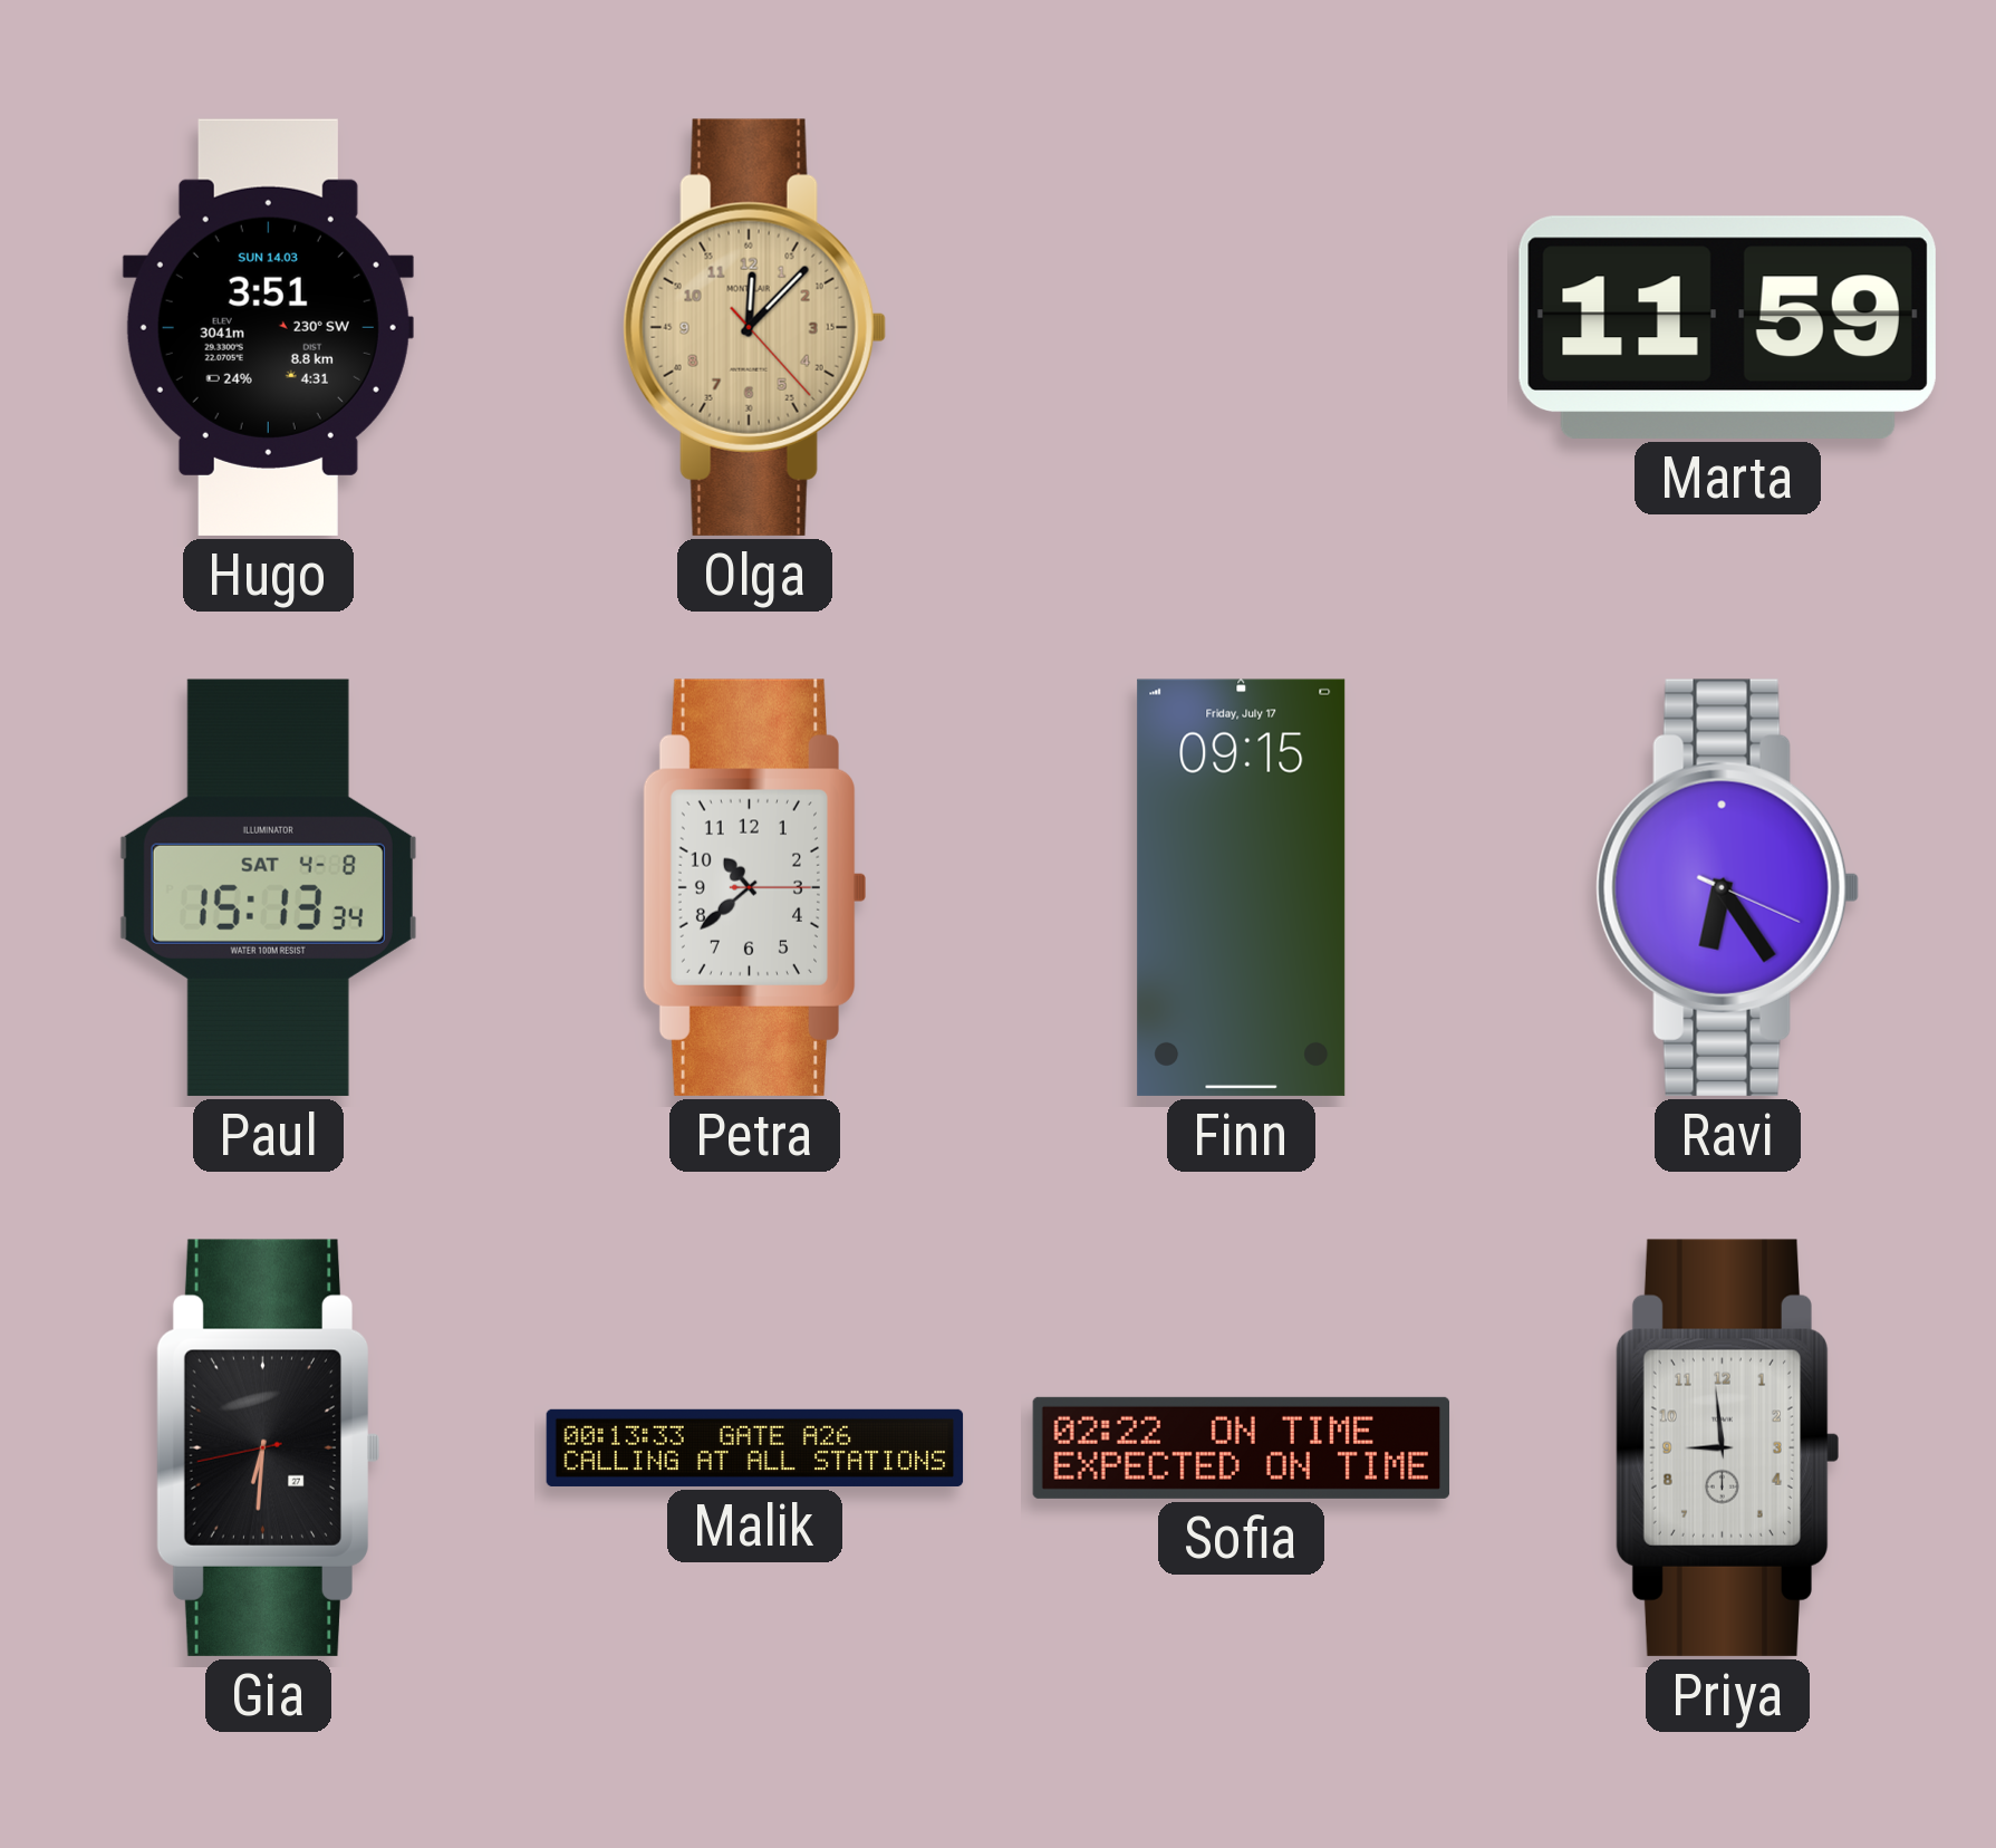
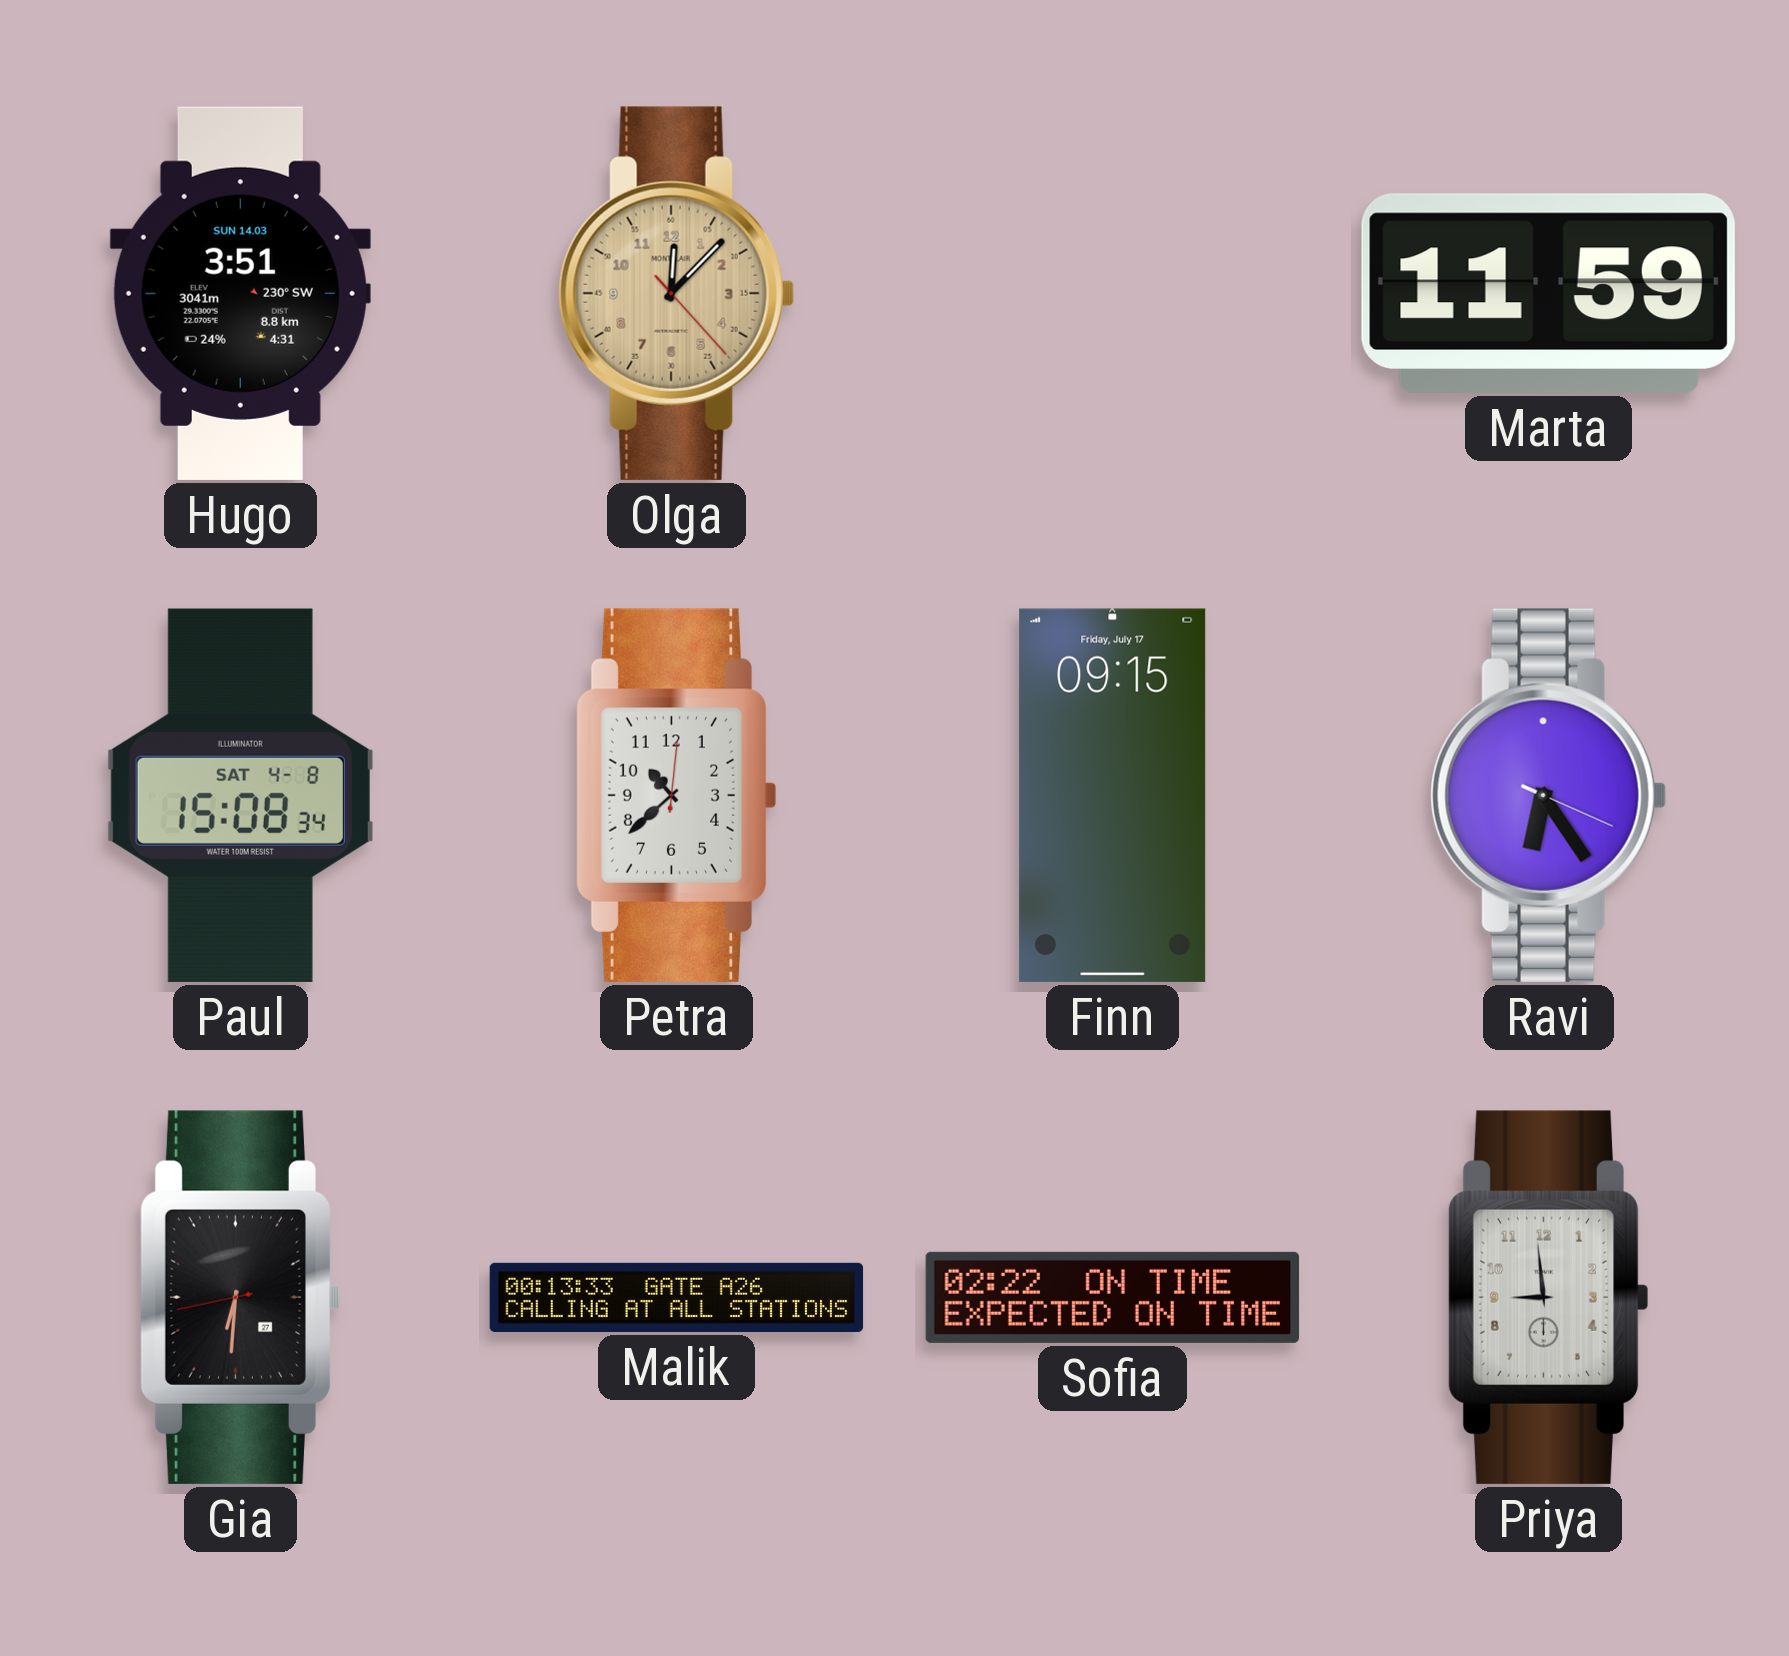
Paul: 15:13 -> 15:08 (240, 795)
Petra: 10:38:15 -> 10:38:01 (675, 795)
